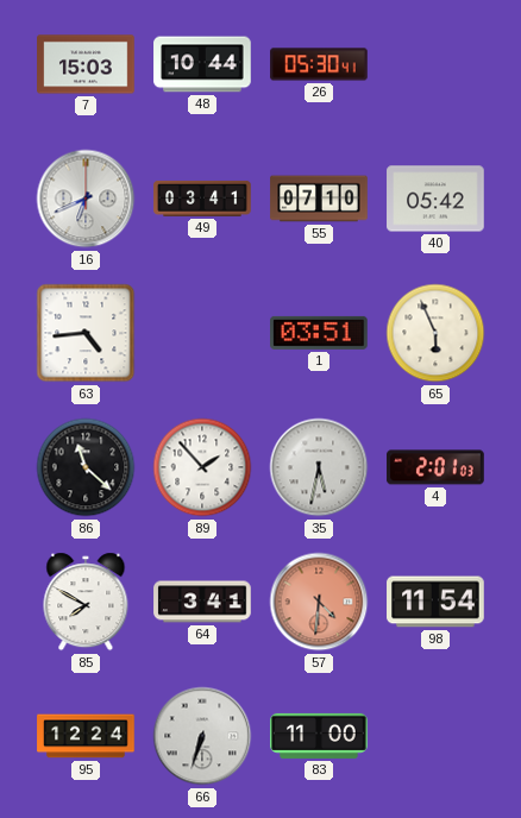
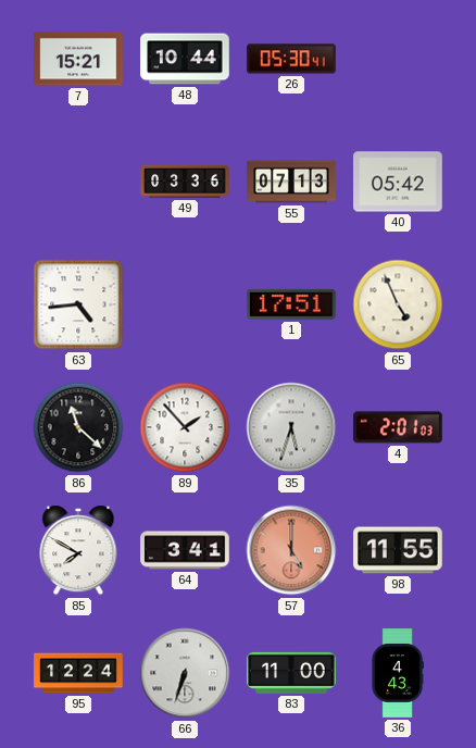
7: 15:03 -> 15:21 (78, 59)
16: 6:41 -> none (86, 199)
49: 03:41 -> 03:36 (185, 182)
55: 07:10 -> 07:13 (291, 182)
1: 03:51 -> 17:51 (291, 304)
65: 5:56 -> 4:56 (398, 304)
35: 5:32 -> 5:33 (291, 427)
57: 4:31 -> 5:00 (291, 550)
98: 11:54 -> 11:55 (398, 550)
36: none -> 4:43 (398, 673)
